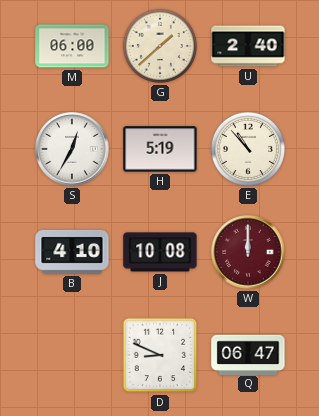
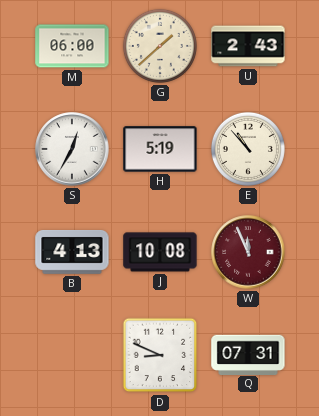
U: 2:40 -> 2:43 (248, 46)
B: 4:10 -> 4:13 (72, 253)
W: 12:00 -> 11:56 (248, 252)
Q: 06:47 -> 07:31 (248, 354)
